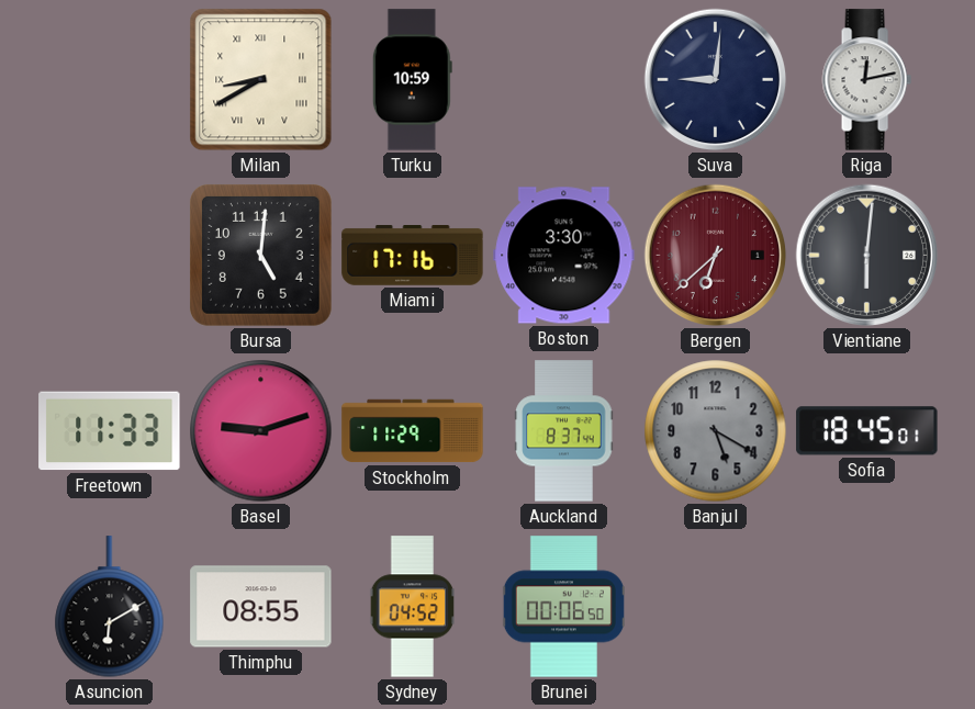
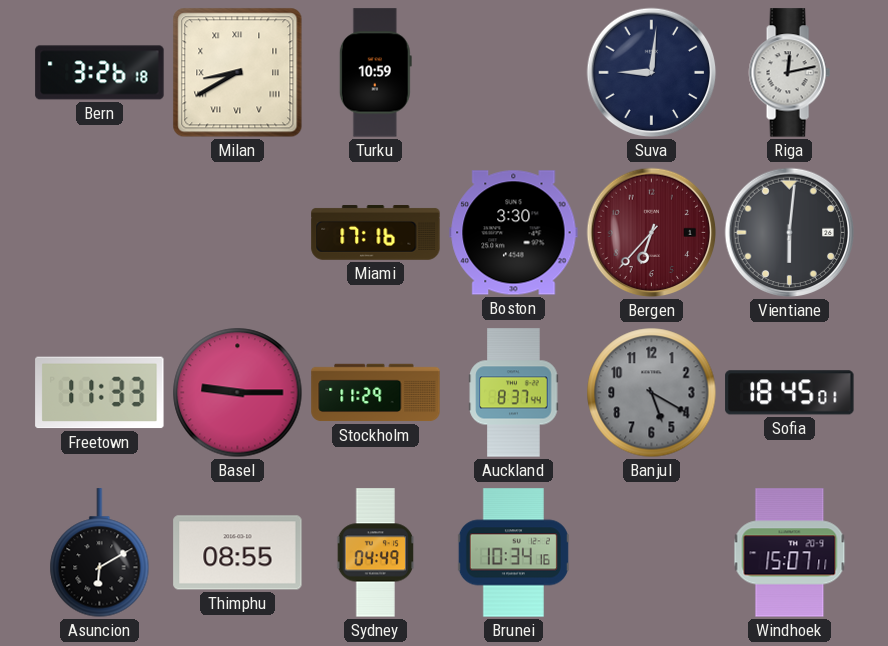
Bern: none -> 3:26 (100, 73)
Bursa: 5:01 -> none (260, 255)
Bergen: 6:38 -> 6:37 (652, 233)
Basel: 9:12 -> 9:15 (238, 393)
Sydney: 04:52 -> 04:49 (376, 553)
Brunei: 00:06 -> 10:34 (513, 553)
Windhoek: none -> 15:07 (790, 553)
